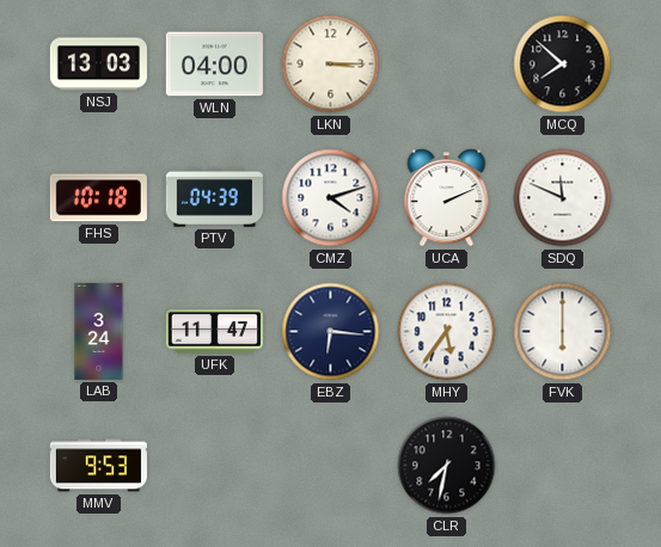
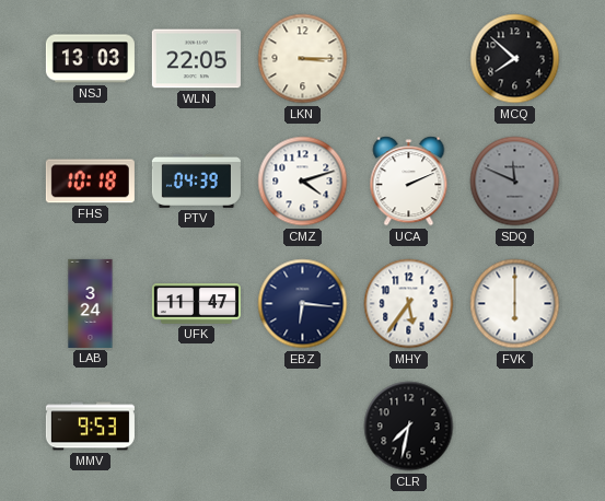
WLN: 04:00 -> 22:05 (196, 59)
SDQ dial: white -> grey (515, 182)
